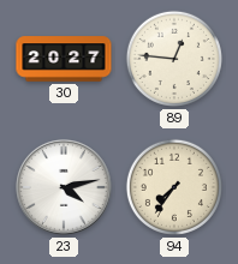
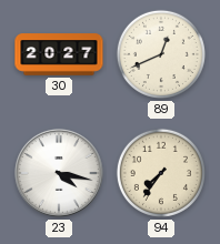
89: 12:46 -> 12:41 (161, 54)
23: 4:13 -> 4:17 (59, 173)
